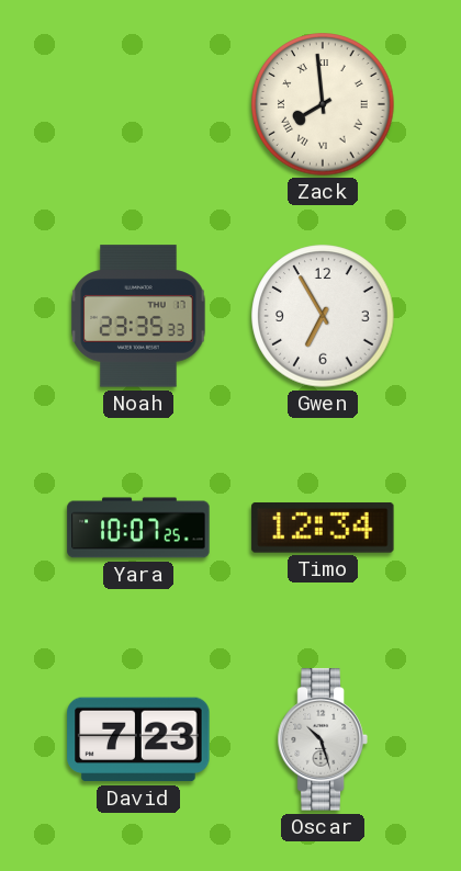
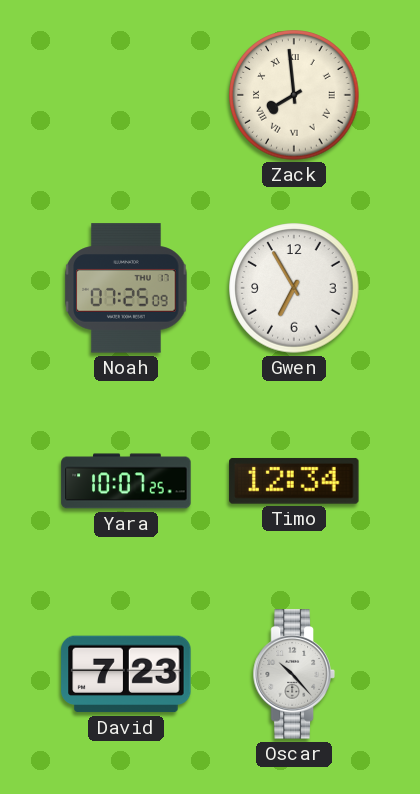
Noah: 23:35 -> 07:25 (126, 288)
Oscar: 10:27 -> 10:23 (294, 674)
